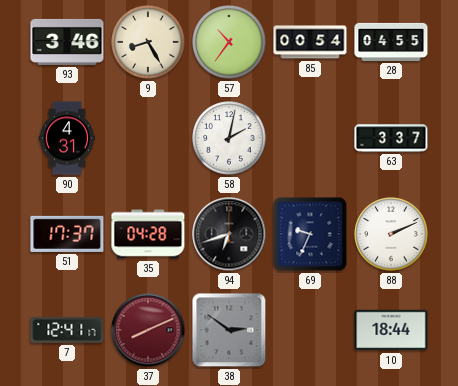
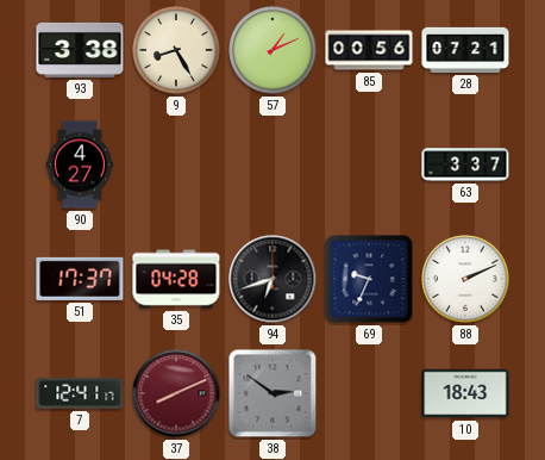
93: 3:46 -> 3:38 (80, 50)
57: 10:36 -> 1:11 (272, 50)
85: 00:54 -> 00:56 (369, 50)
28: 04:55 -> 07:21 (465, 50)
90: 4:31 -> 4:27 (79, 164)
58: 2:02 -> none (229, 138)
10: 18:44 -> 18:43 (465, 393)
